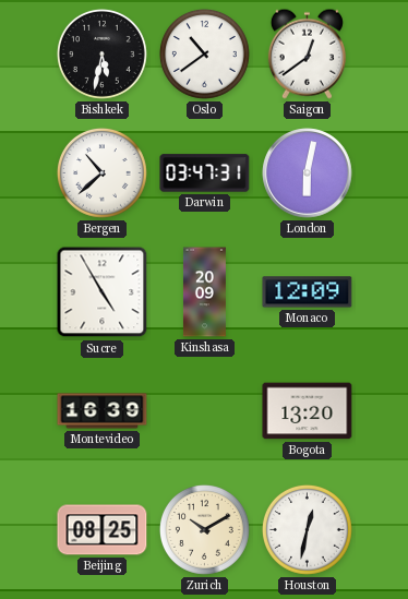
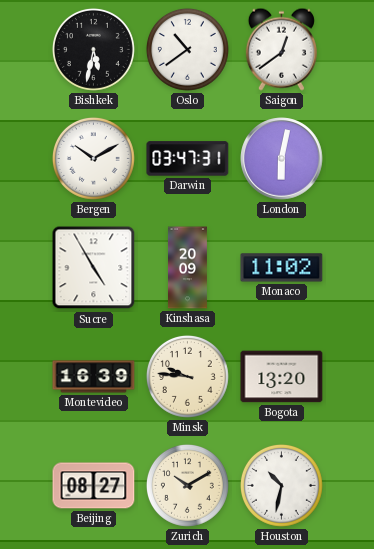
Bergen: 10:38 -> 10:10 (93, 158)
Monaco: 12:09 -> 11:02 (282, 268)
Minsk: none -> 9:46 (187, 376)
Beijing: 08:25 -> 08:27 (94, 486)
Houston: 12:32 -> 10:32 (281, 485)
